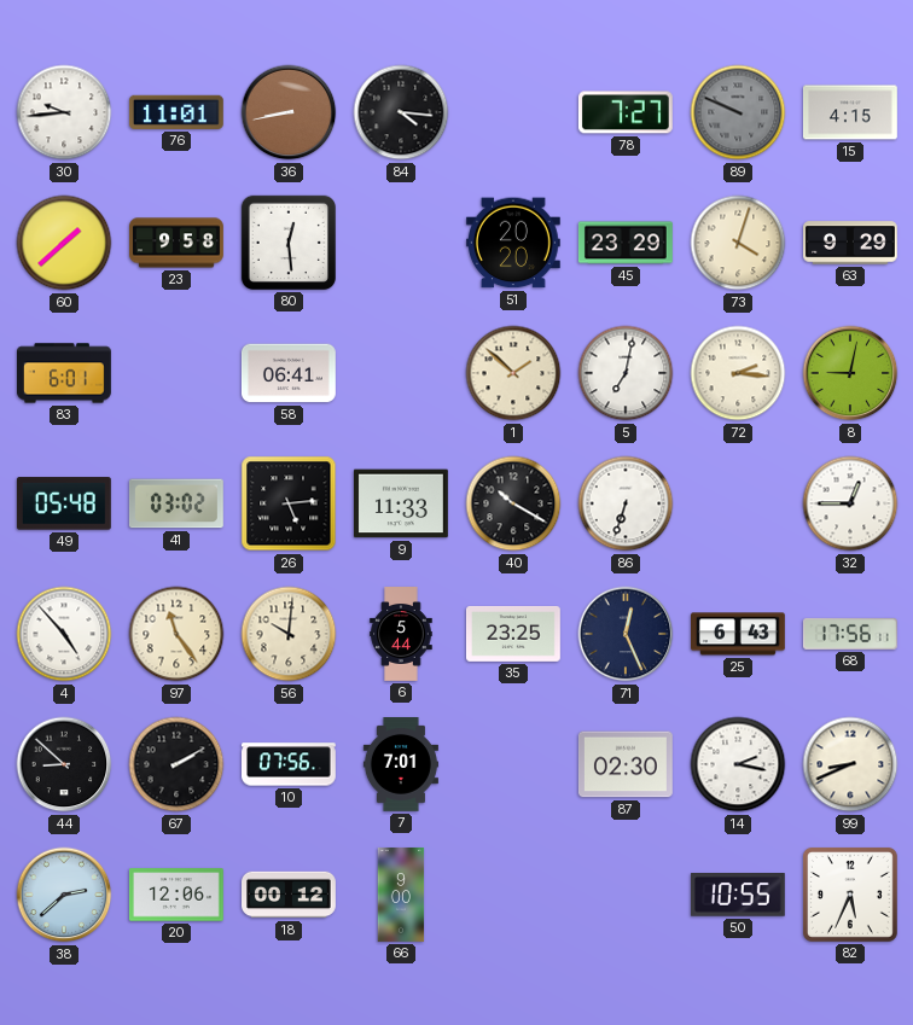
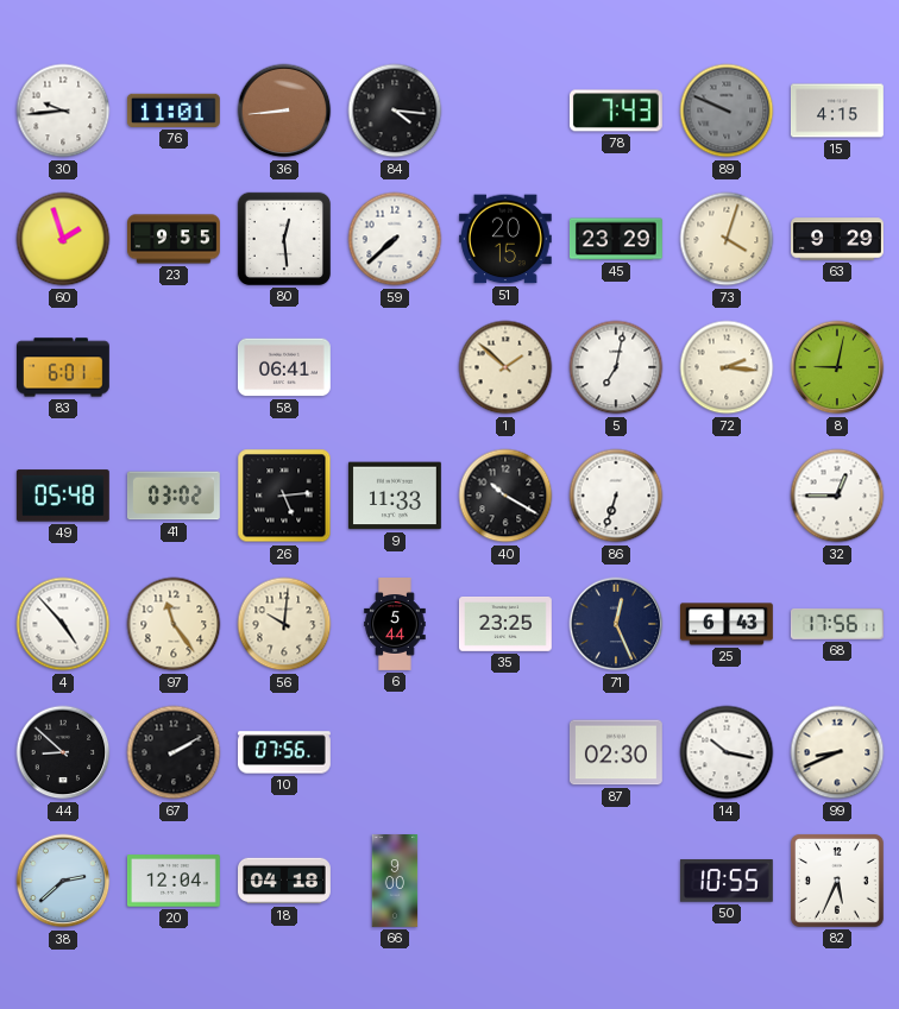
36: 8:43 -> 8:44 (284, 111)
78: 7:27 -> 7:43 (616, 111)
60: 1:38 -> 1:57 (63, 239)
23: 9:58 -> 9:55 (175, 239)
59: none -> 7:38 (395, 239)
51: 20:20 -> 20:15 (505, 239)
7: 7:01 -> none (401, 765)
14: 2:17 -> 10:17 (727, 752)
20: 12:06 -> 12:04 (175, 881)
18: 00:12 -> 04:18 (285, 881)
